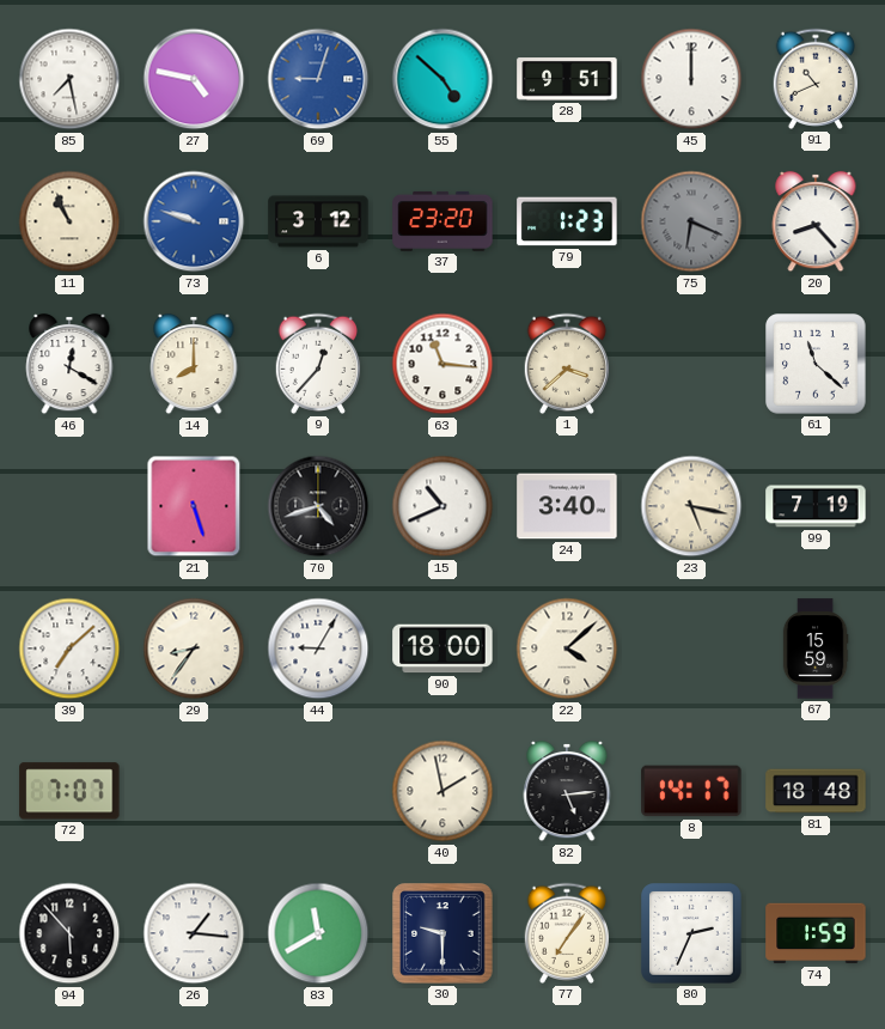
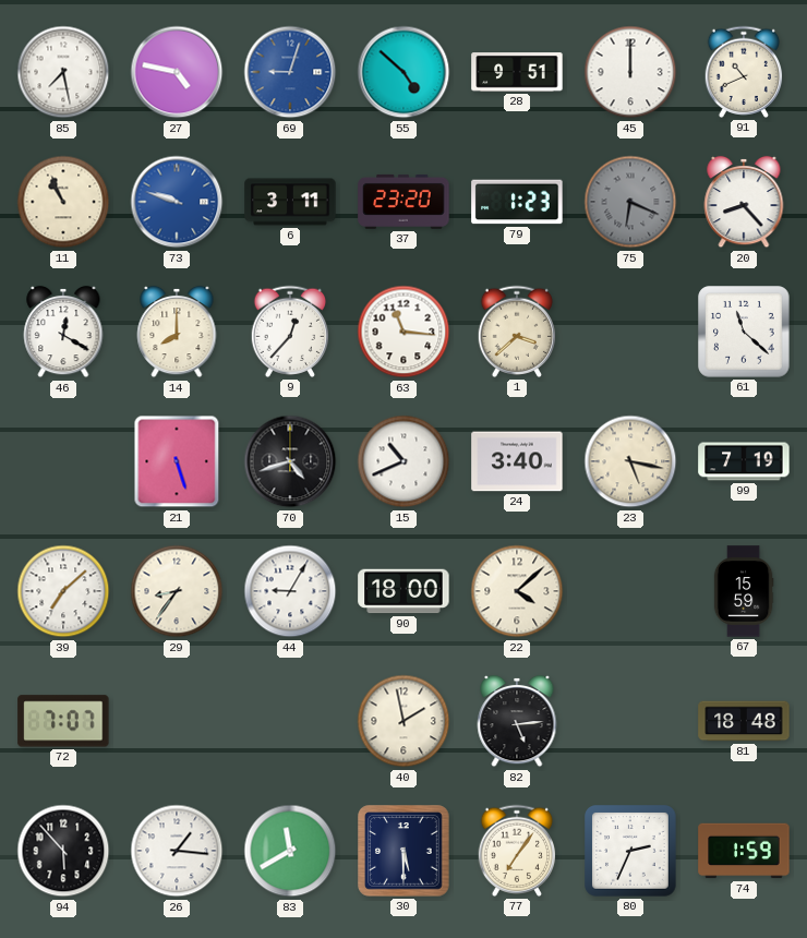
6: 3:12 -> 3:11 (290, 202)
8: 14:17 -> none (691, 791)
30: 9:30 -> 5:30 (403, 851)
